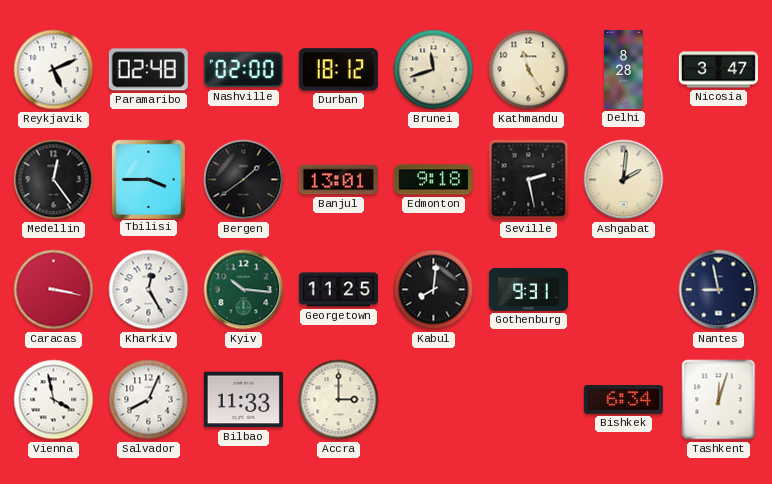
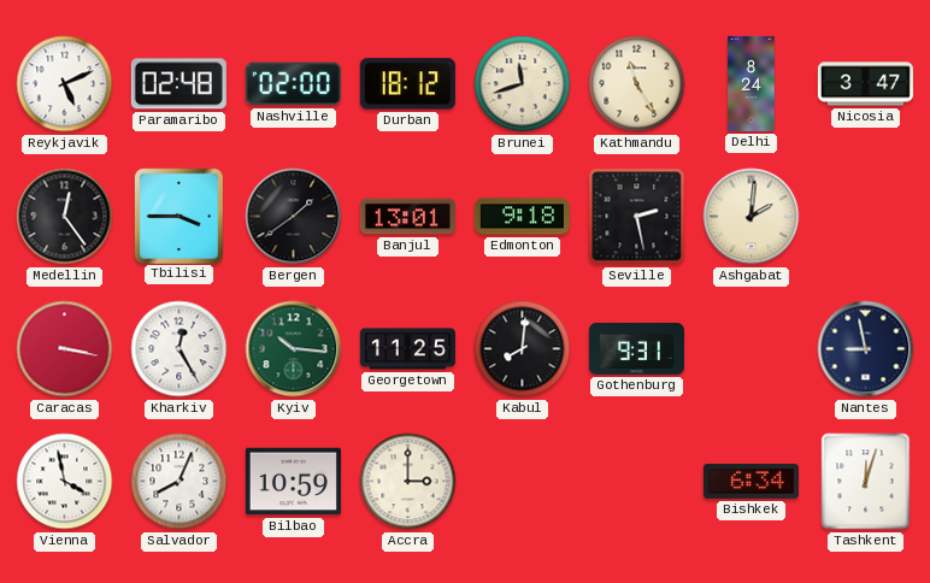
Delhi: 8:28 -> 8:24 (752, 83)
Bilbao: 11:33 -> 10:59 (293, 482)
